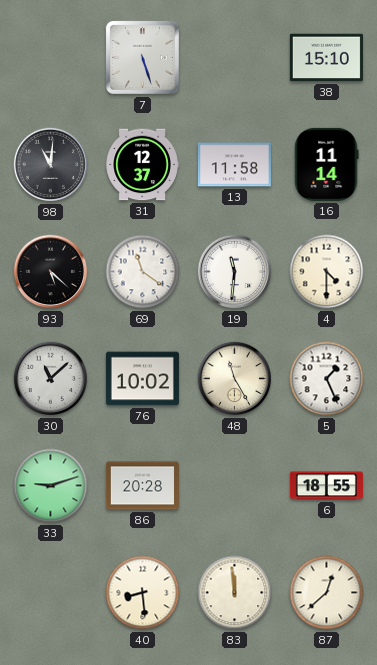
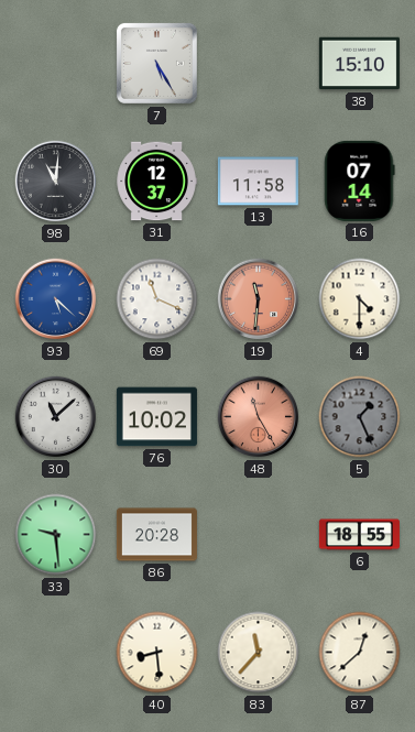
7: 5:27 -> 5:25 (156, 63)
16: 11:14 -> 07:14 (360, 181)
93 dial: black -> blue (56, 299)
69: 11:21 -> 11:19 (157, 299)
19 dial: white -> salmon (259, 299)
48 dial: cream -> salmon (259, 417)
5 dial: white -> grey (360, 417)
33: 9:12 -> 9:29 (56, 535)
83: 11:59 -> 11:37 (259, 653)
